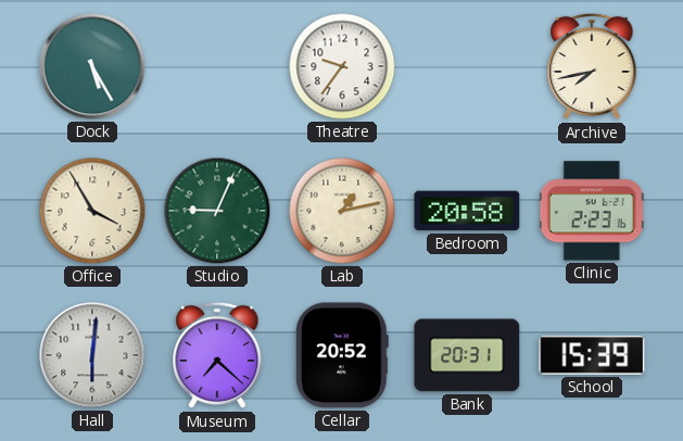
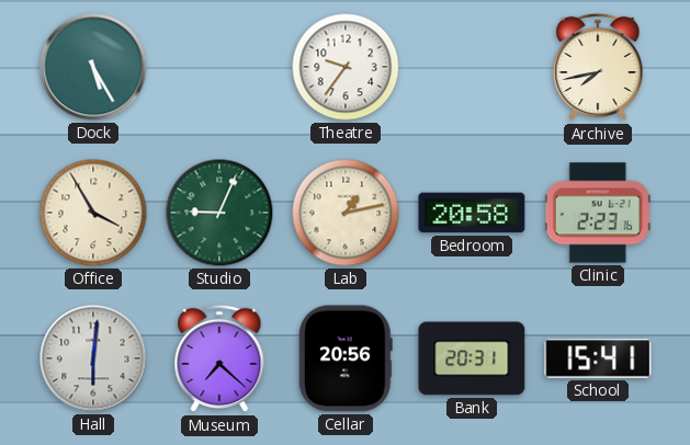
Cellar: 20:52 -> 20:56 (346, 358)
School: 15:39 -> 15:41 (598, 358)
